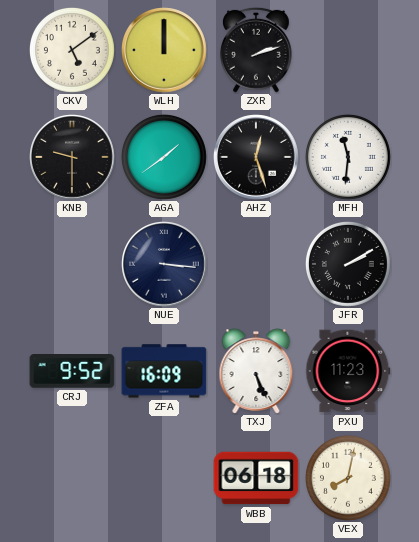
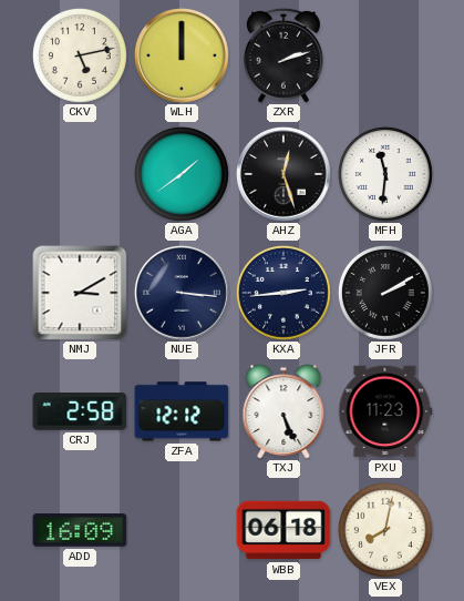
CKV: 5:09 -> 5:13 (80, 55)
KNB: 9:30 -> none (72, 157)
NMJ: none -> 3:10 (80, 293)
KXA: none -> 2:44 (283, 293)
CRJ: 9:52 -> 2:58 (80, 412)
ZFA: 16:09 -> 12:12 (182, 411)
ADD: none -> 16:09 (80, 530)
